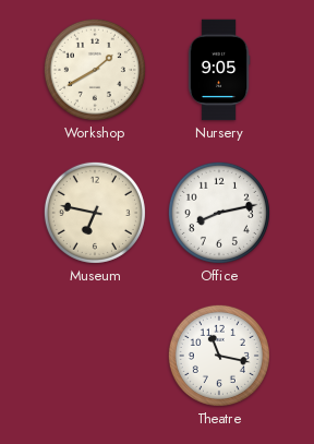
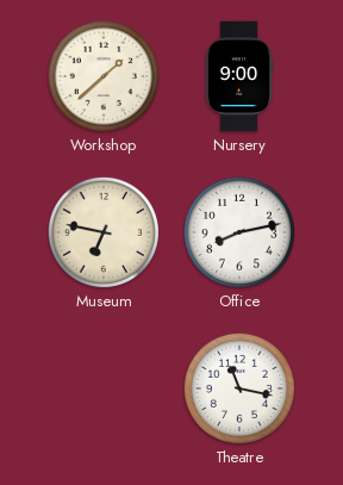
Workshop: 1:40 -> 1:38 (104, 76)
Nursery: 9:05 -> 9:00 (239, 76)
